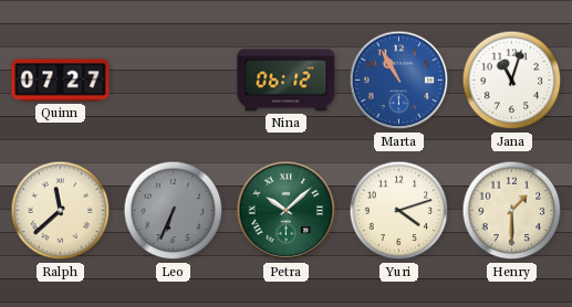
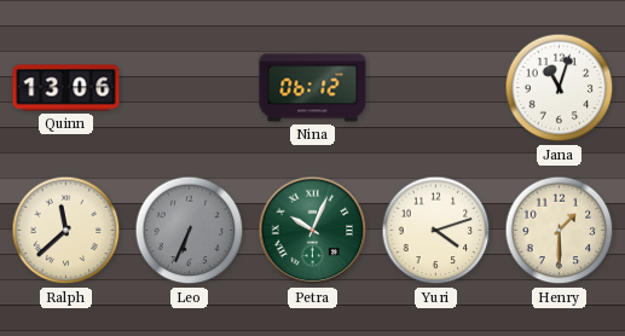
Quinn: 07:27 -> 13:06 (66, 88)
Marta: 10:55 -> none (399, 81)
Petra: 10:08 -> 10:04 (313, 231)
